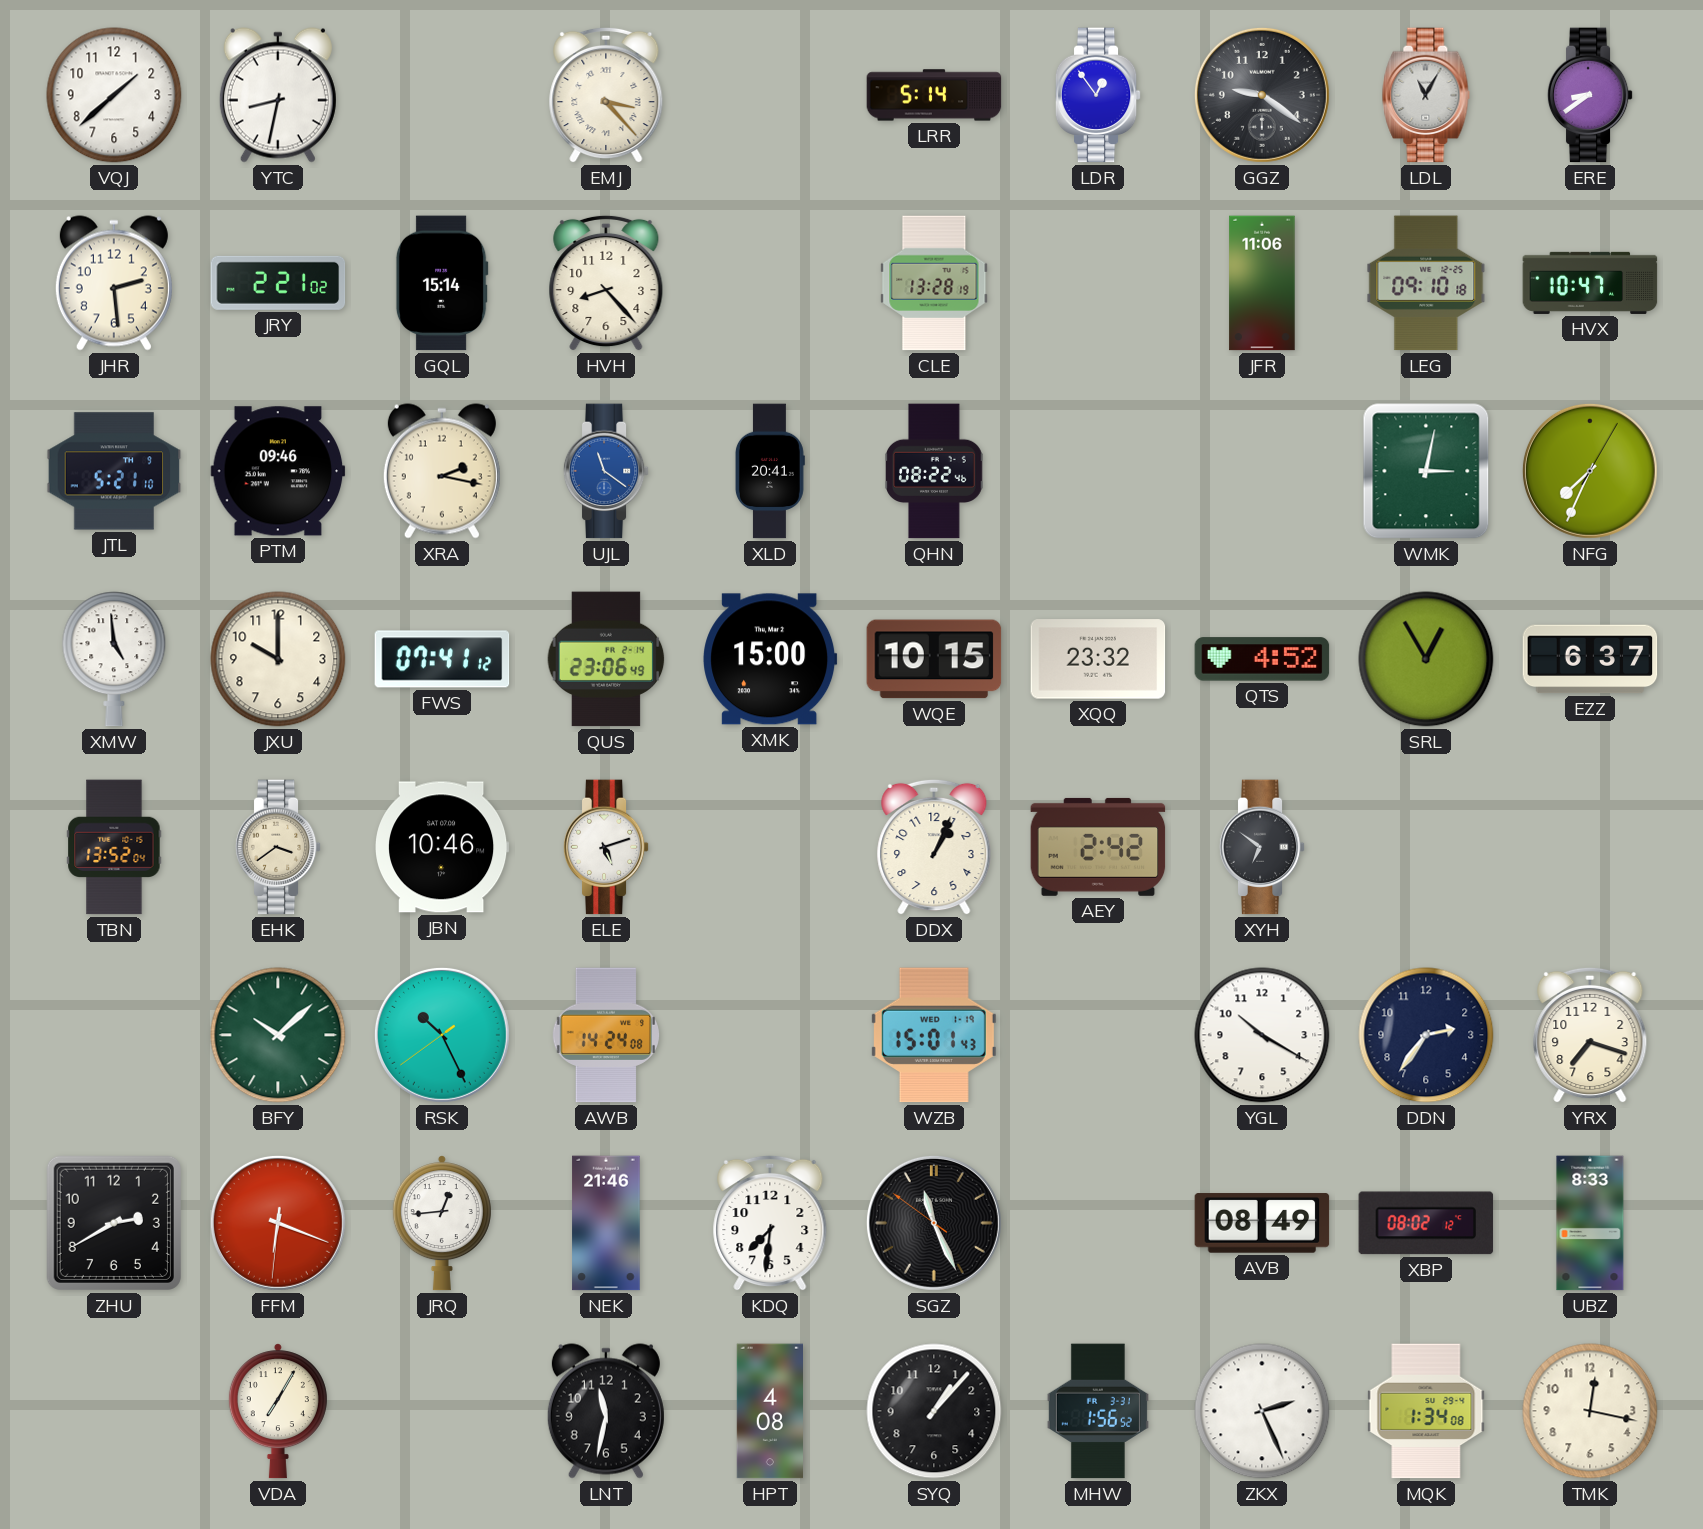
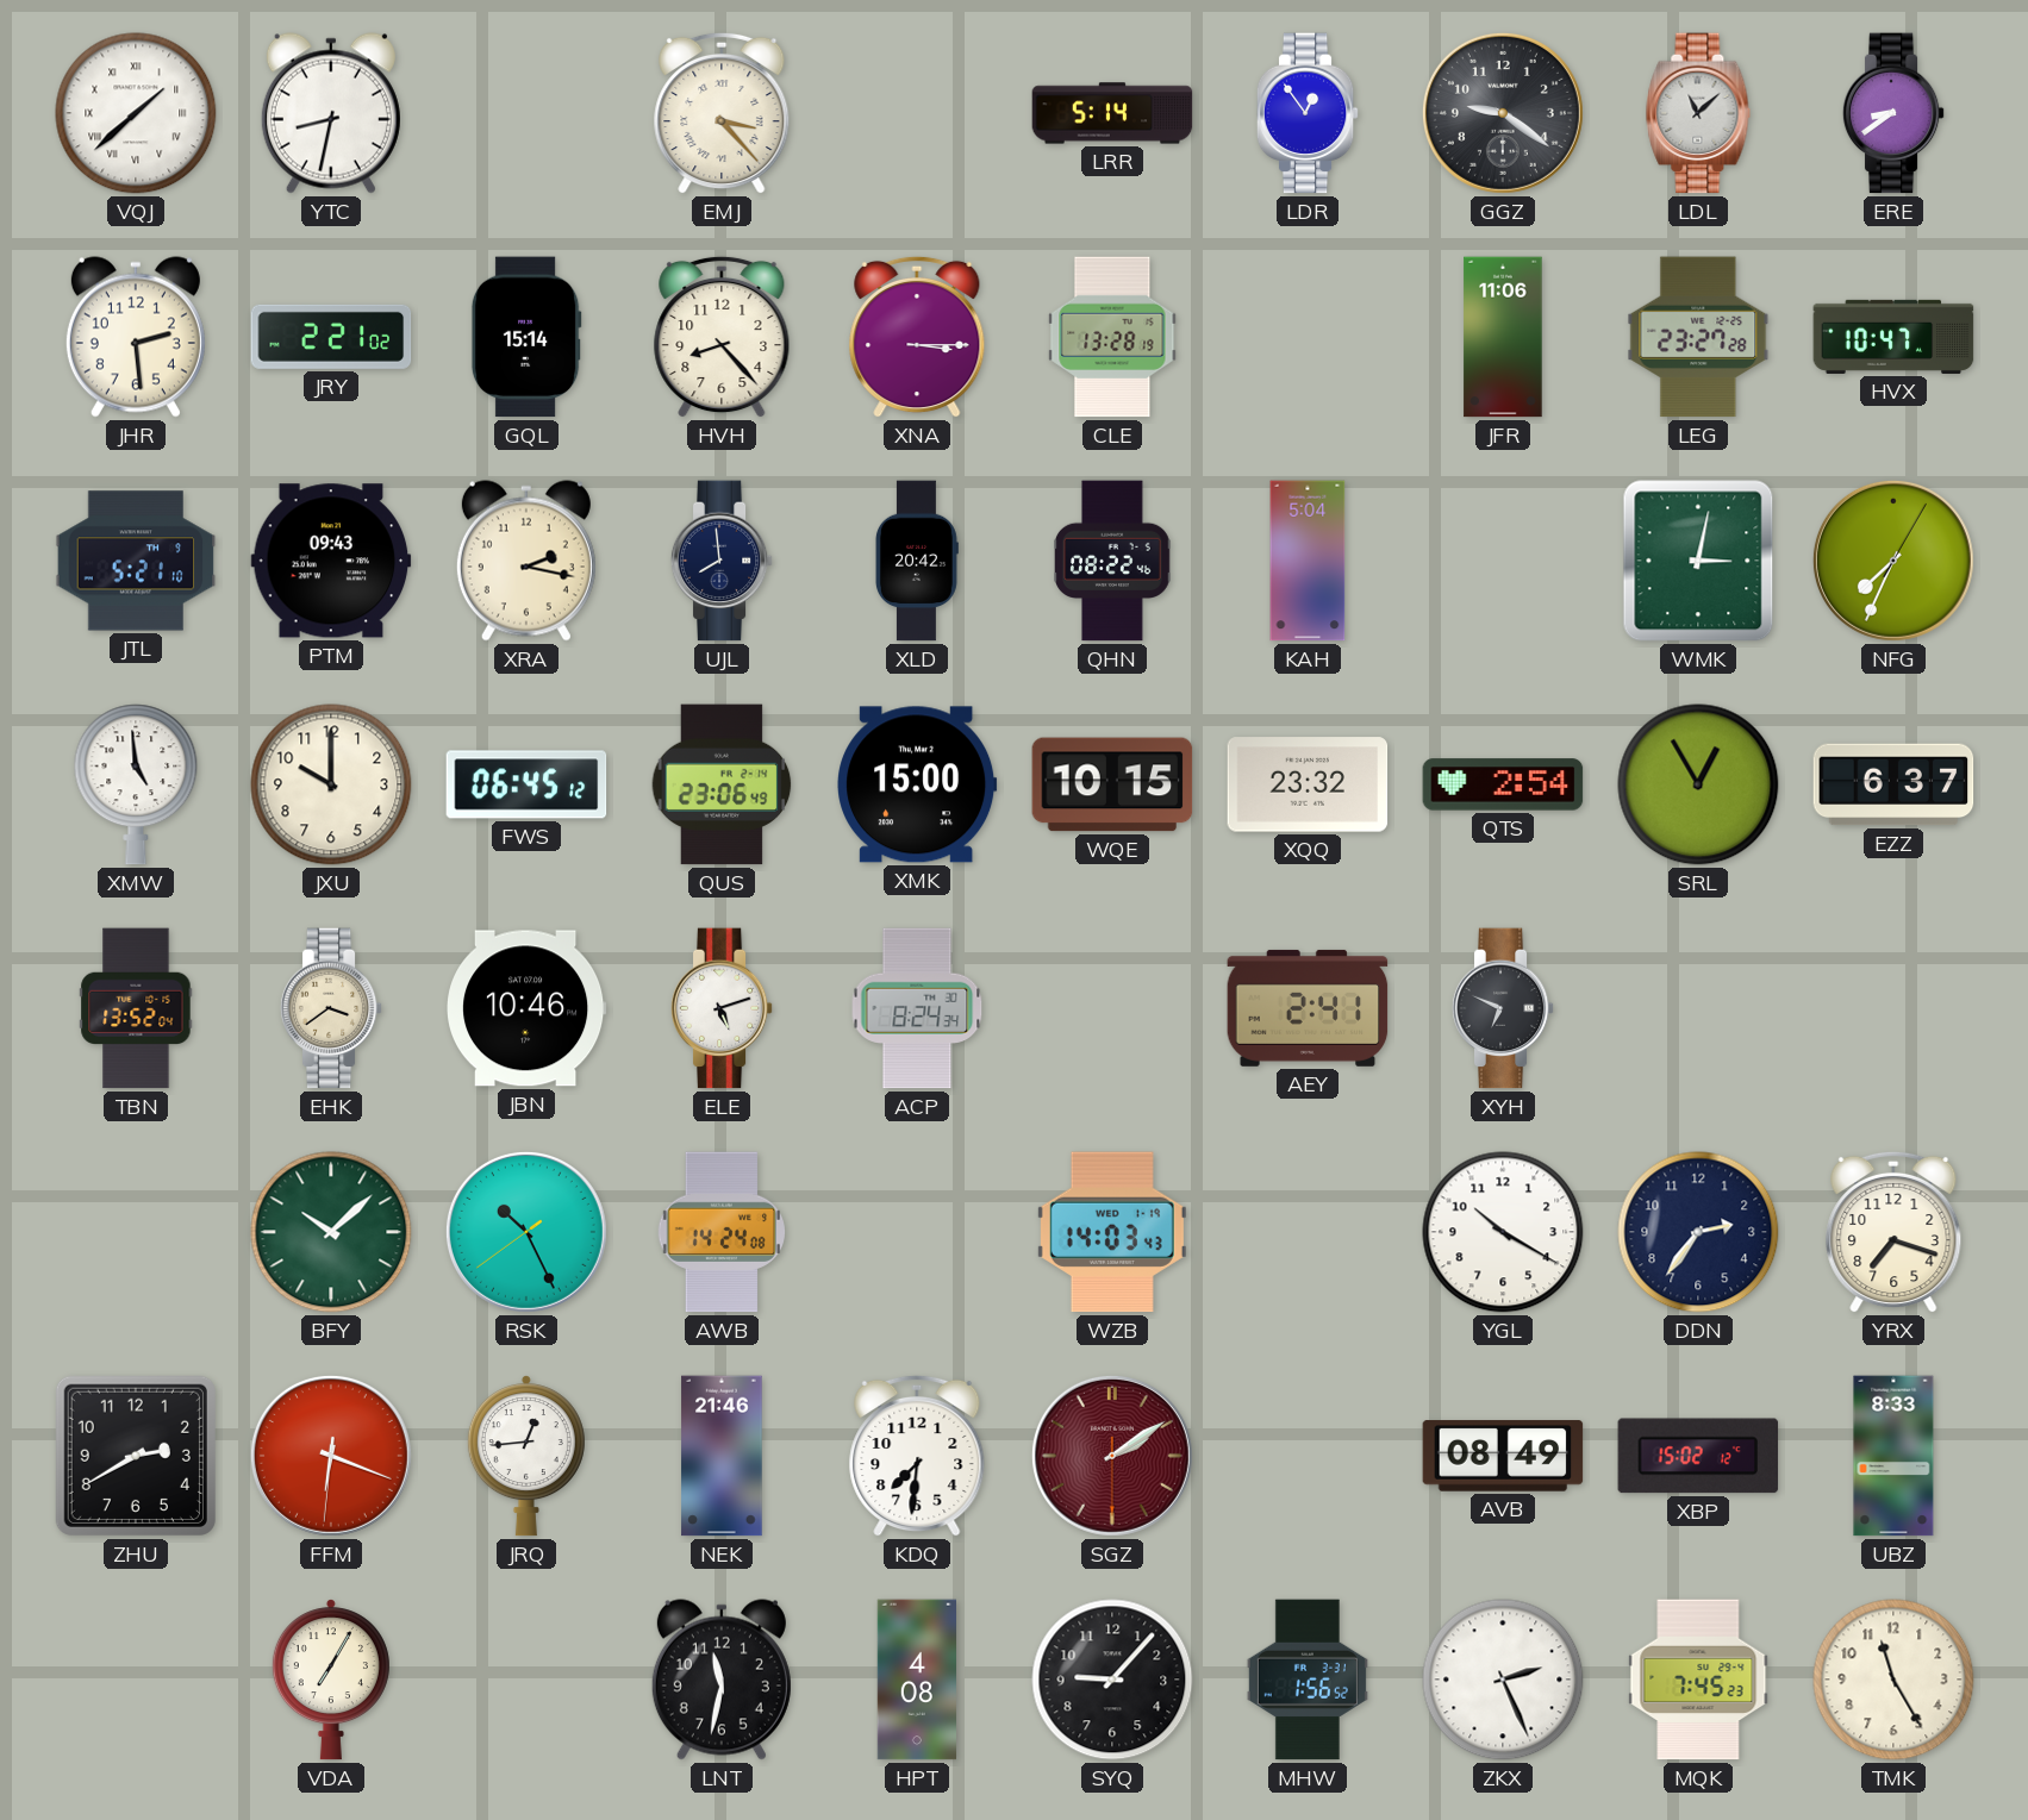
VQJ numerals: Arabic -> Roman (136, 113)
LDL: 11:05 -> 11:08 (1698, 113)
XNA: none -> 3:15 (917, 337)
LEG: 09:10 -> 23:27 (1698, 337)
PTM: 09:46 -> 09:43 (331, 561)
UJL: 11:21 -> 7:59 (722, 561)
UJL dial: blue -> navy (722, 561)
XLD: 20:41 -> 20:42 (916, 561)
KAH: none -> 5:04 (1308, 561)
FWS: 07:41 -> 06:45 (526, 784)
QTS: 4:52 -> 2:54 (1503, 784)
ACP: none -> 8:24 (917, 1008)
DDX: 1:04 -> none (934, 847)
AEY: 2:42 -> 2:41 (1308, 1008)
XYH: 6:51 -> 6:49 (1503, 1008)
WZB: 15:01 -> 14:03 (1112, 1232)
SGZ: 11:25 -> 2:09 (1112, 1456)
SGZ dial: black -> burgundy (1112, 1456)
XBP: 08:02 -> 15:02 (1698, 1456)
SYQ: 1:07 -> 9:07 (1112, 1680)
MQK: 1:34 -> 7:45 (1698, 1680)
TMK: 12:17 -> 11:25 (1893, 1680)
